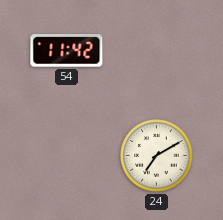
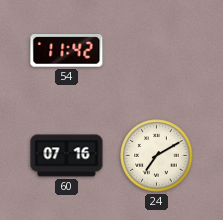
60: none -> 07:16 (67, 156)
